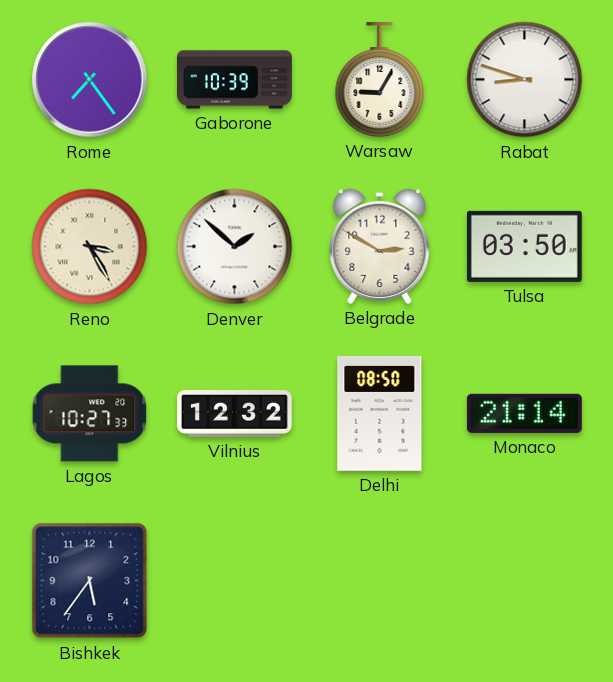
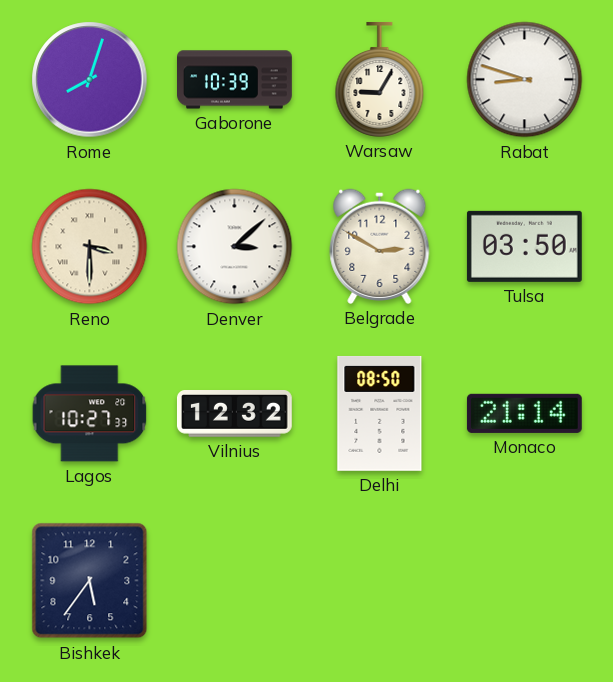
Rome: 7:24 -> 8:03 (90, 80)
Reno: 3:25 -> 3:30 (90, 247)
Denver: 1:52 -> 3:08 (235, 247)
